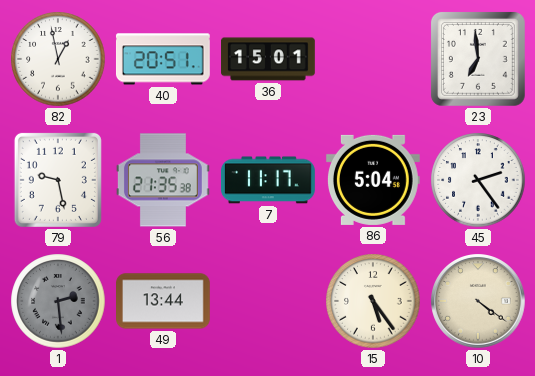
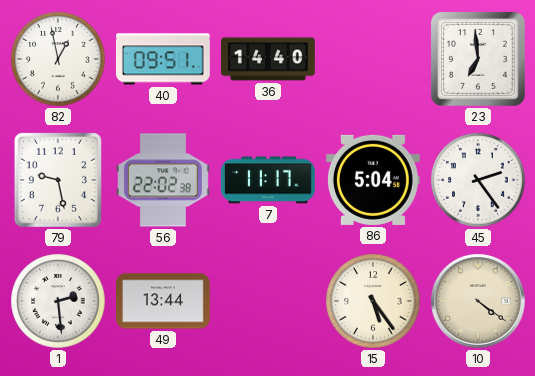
40: 20:51 -> 09:51 (163, 59)
36: 15:01 -> 14:40 (269, 59)
56: 21:35 -> 22:02 (163, 180)
1 dial: grey -> white (58, 301)
